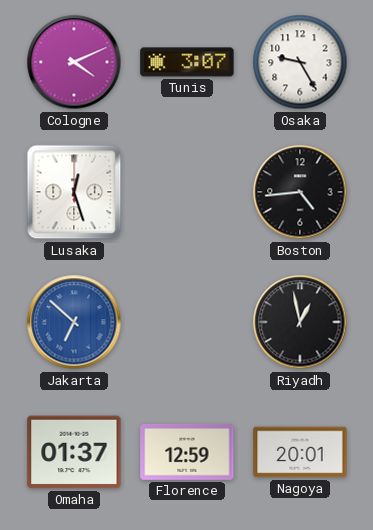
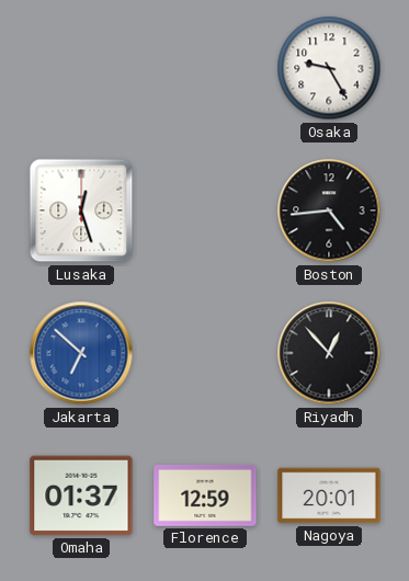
Cologne: 4:11 -> none (74, 62)
Tunis: 3:07 -> none (187, 62)
Riyadh: 12:58 -> 12:53 (329, 353)
